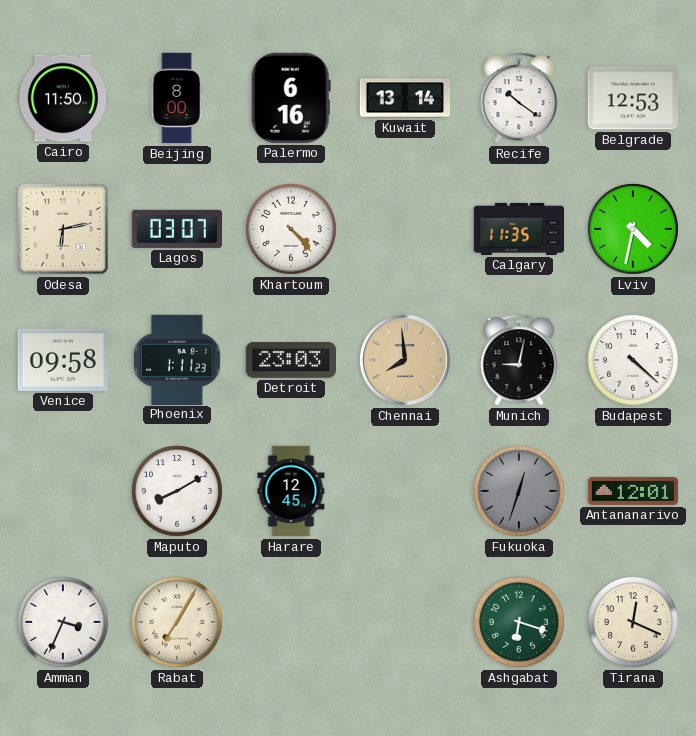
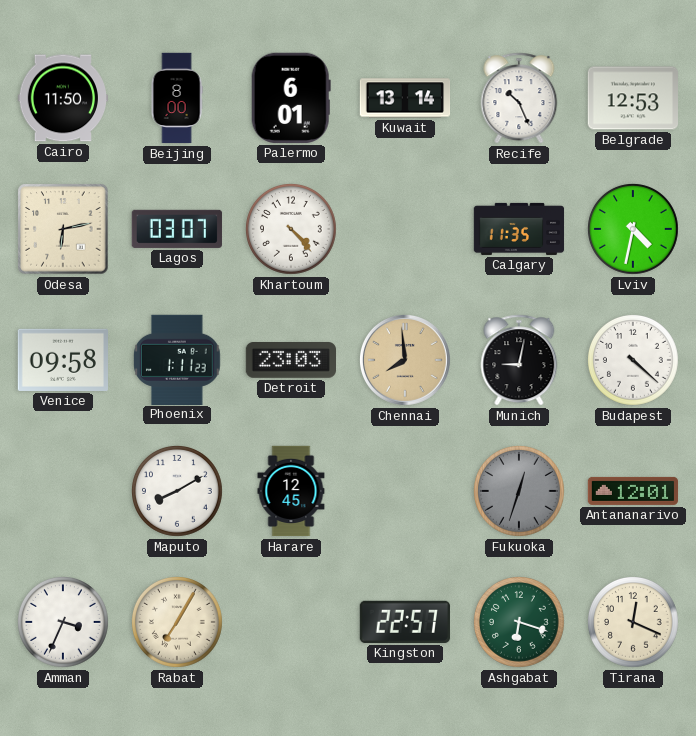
Palermo: 6:16 -> 6:01 (291, 98)
Recife: 10:21 -> 10:26 (519, 98)
Kingston: none -> 22:57 (405, 622)
